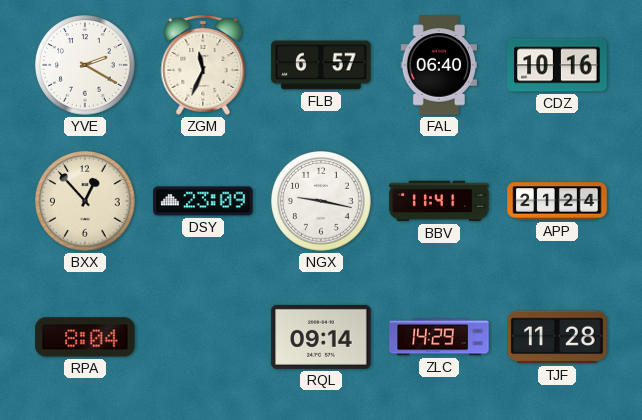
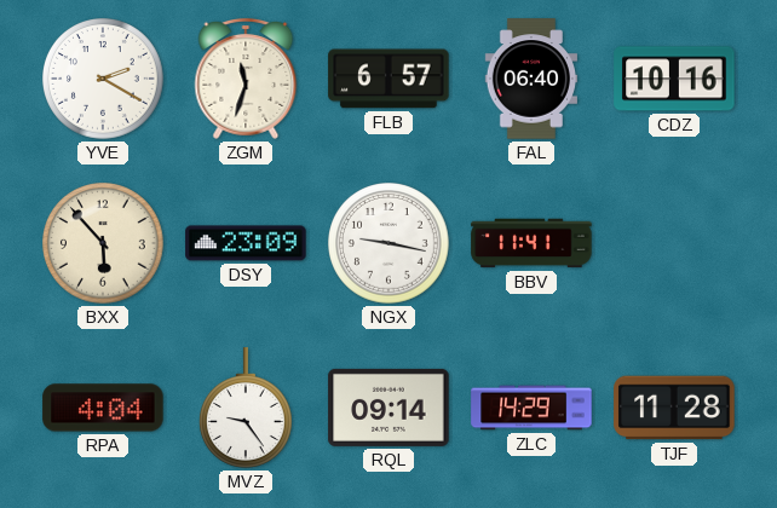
ZGM: 11:34 -> 11:33 (246, 79)
BXX: 12:53 -> 5:53 (104, 244)
APP: 21:24 -> none (557, 201)
RPA: 8:04 -> 4:04 (103, 408)
MVZ: none -> 9:24 (247, 408)
